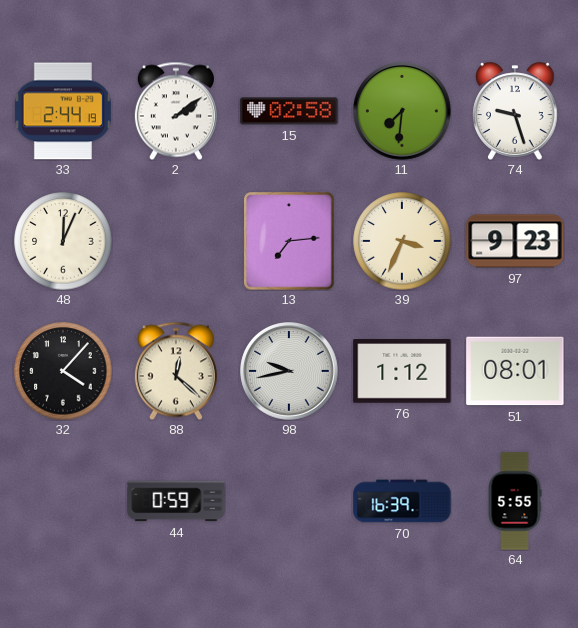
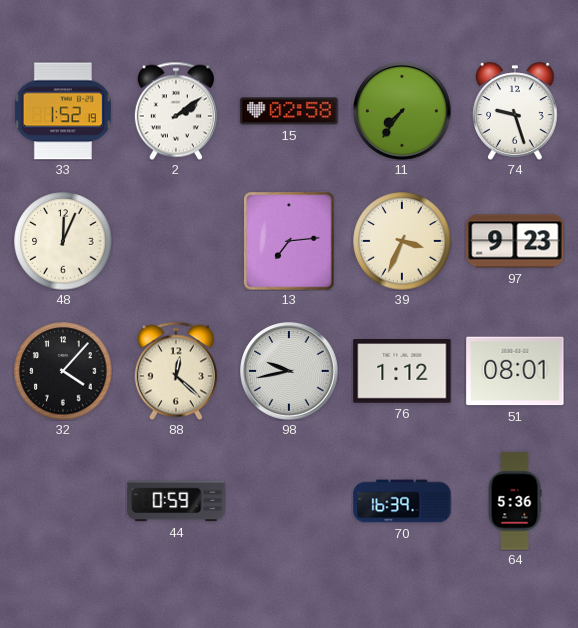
33: 2:44 -> 1:52 (63, 111)
11: 7:31 -> 7:36 (402, 111)
64: 5:55 -> 5:36 (515, 501)
